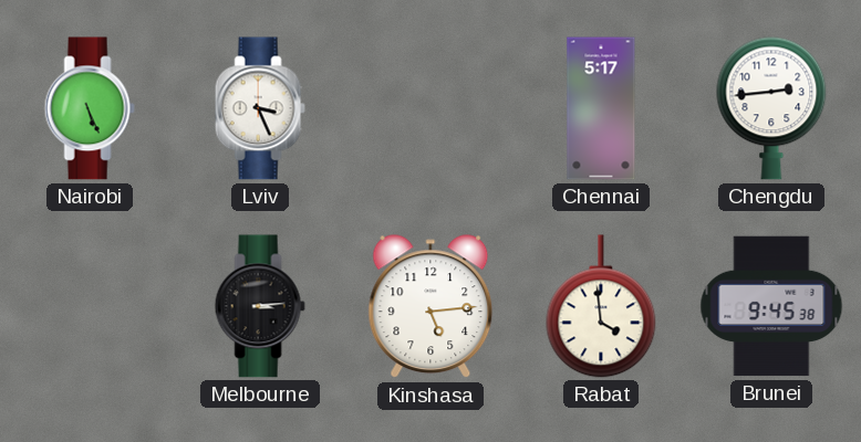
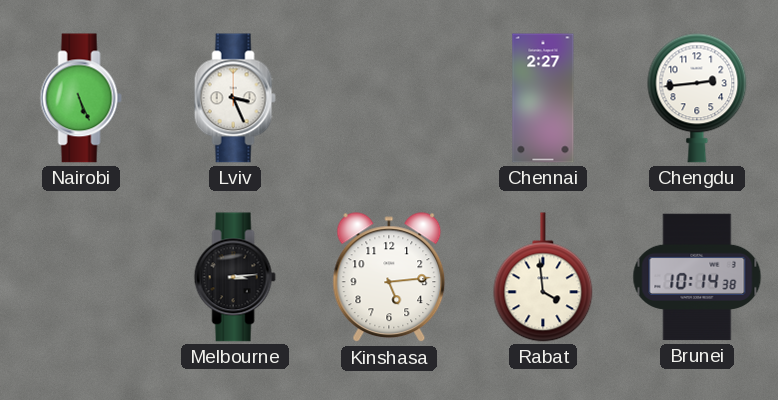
Chennai: 5:17 -> 2:27 (543, 98)
Brunei: 9:45 -> 10:14 (697, 277)
